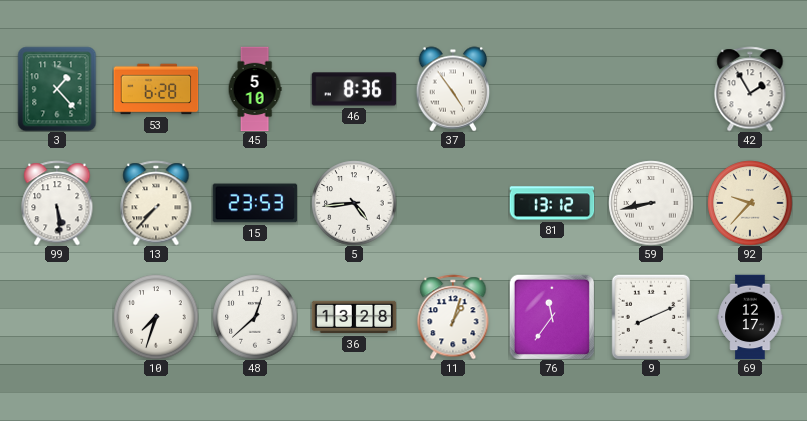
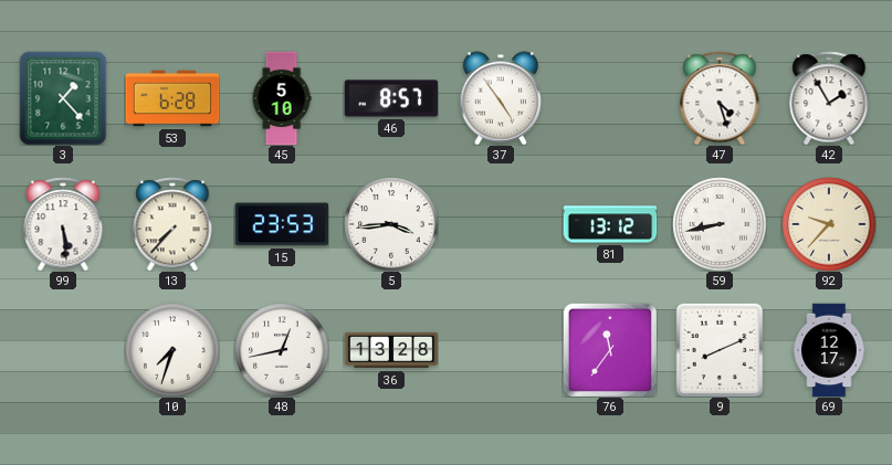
46: 8:36 -> 8:57 (391, 98)
47: none -> 4:27 (720, 98)
5: 4:44 -> 3:44 (391, 224)
48: 12:38 -> 12:43 (282, 350)
11: 1:03 -> none (453, 317)
